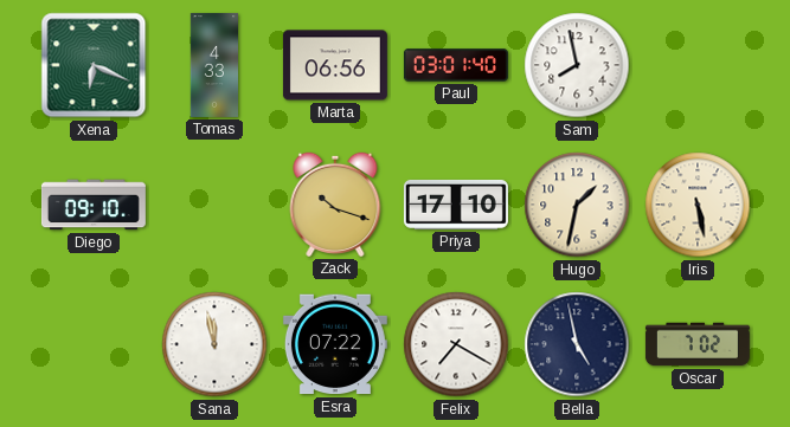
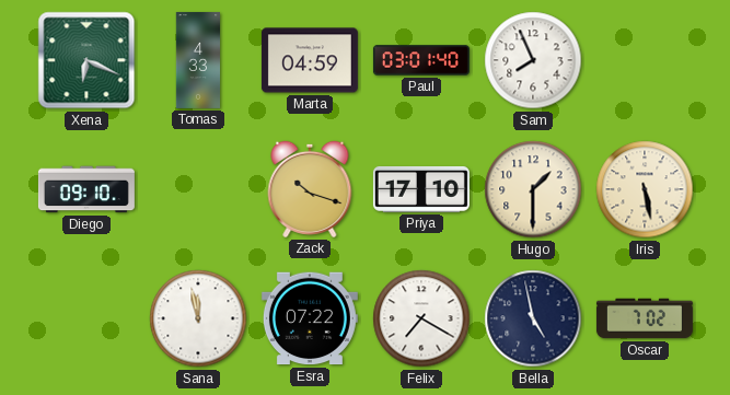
Marta: 06:56 -> 04:59 (310, 60)
Sam: 7:58 -> 7:56 (533, 60)
Hugo: 1:32 -> 1:30 (533, 189)
